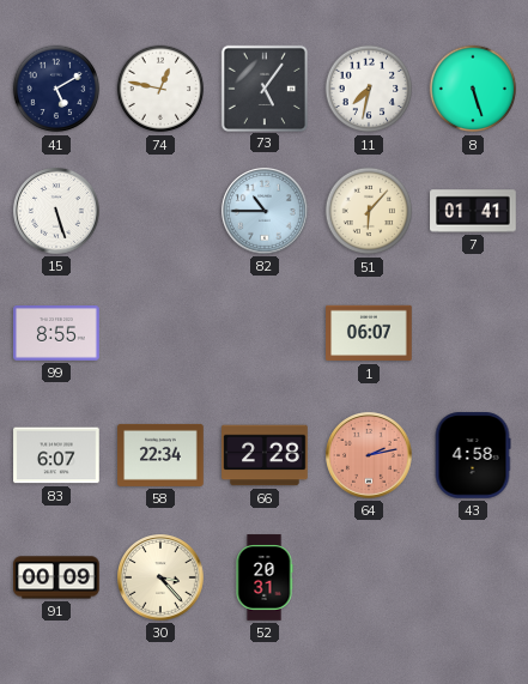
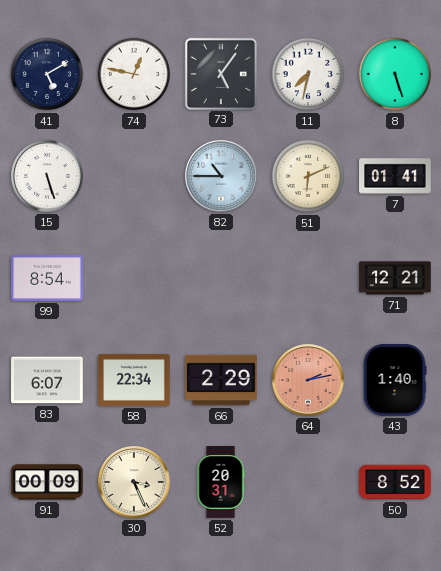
51: 6:07 -> 6:11 (308, 176)
99: 8:55 -> 8:54 (47, 279)
1: 06:07 -> none (369, 333)
71: none -> 12:21 (395, 278)
66: 2:28 -> 2:29 (221, 380)
43: 4:58 -> 1:40 (395, 380)
30: 3:23 -> 3:26 (135, 483)
50: none -> 8:52 (395, 482)
